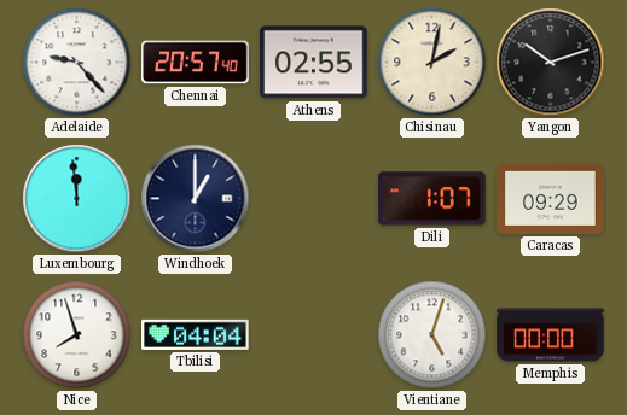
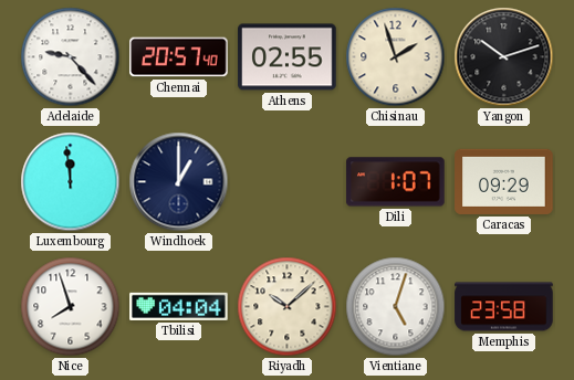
Chisinau: 2:02 -> 1:57 (396, 57)
Riyadh: none -> 10:08 (288, 307)
Memphis: 00:00 -> 23:58 (504, 307)
